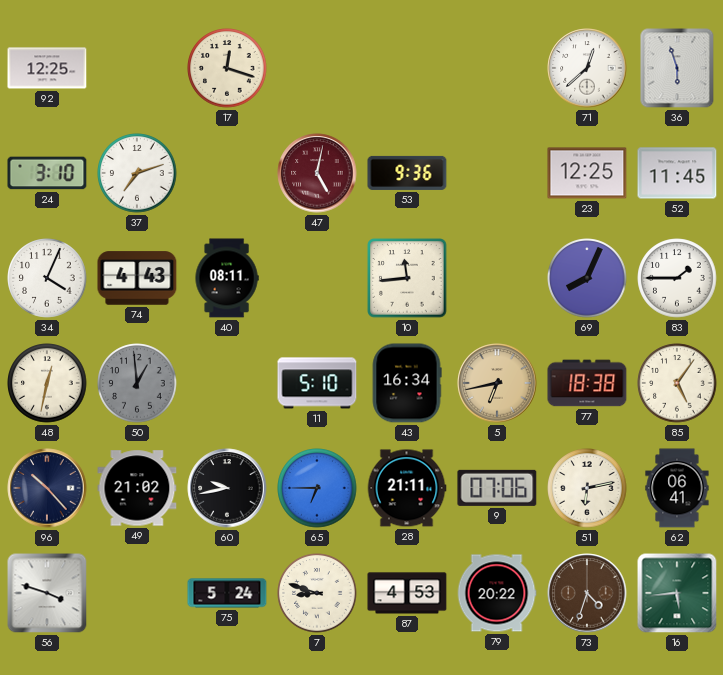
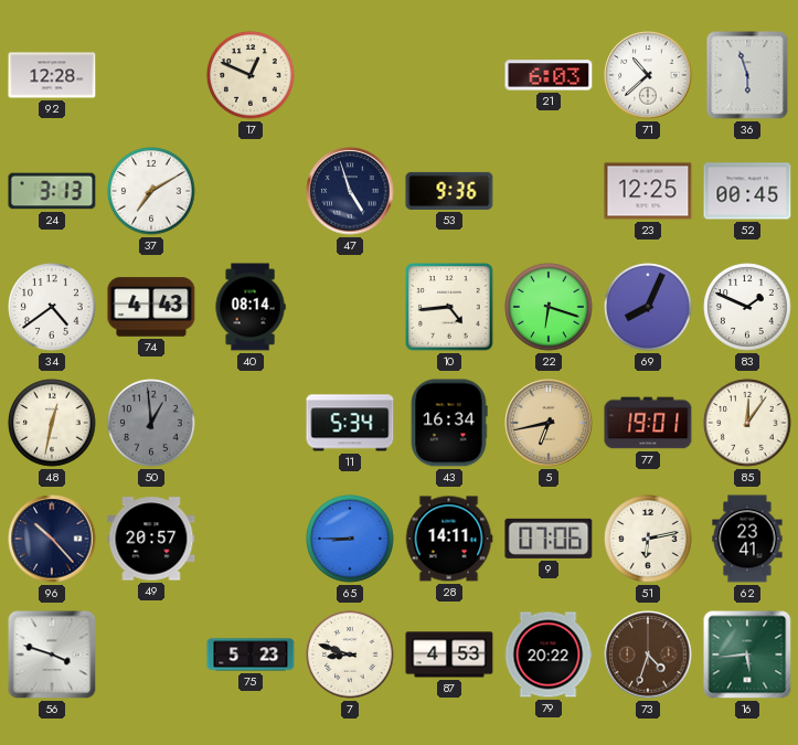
92: 12:25 -> 12:28 (52, 75)
17: 12:18 -> 12:49 (251, 75)
21: none -> 6:03 (549, 75)
71: 12:38 -> 10:38 (648, 75)
24: 3:10 -> 3:13 (52, 191)
37: 7:12 -> 7:10 (151, 191)
47: 5:02 -> 4:57 (350, 191)
47 dial: burgundy -> navy (350, 191)
52: 11:45 -> 00:45 (747, 191)
34: 4:04 -> 4:39 (52, 307)
40: 08:11 -> 08:14 (251, 307)
10: 11:44 -> 4:44 (449, 307)
22: none -> 6:18 (549, 307)
83: 1:45 -> 1:49 (747, 307)
11: 5:10 -> 5:34 (350, 423)
77: 18:38 -> 19:01 (648, 423)
85: 5:06 -> 12:06 (747, 423)
49: 21:02 -> 20:57 (151, 539)
60: 9:43 -> none (227, 488)
65: 6:45 -> 8:45 (350, 539)
28: 21:11 -> 14:11 (449, 539)
62: 06:41 -> 23:41 (747, 539)
75: 5:24 -> 5:23 (251, 654)
